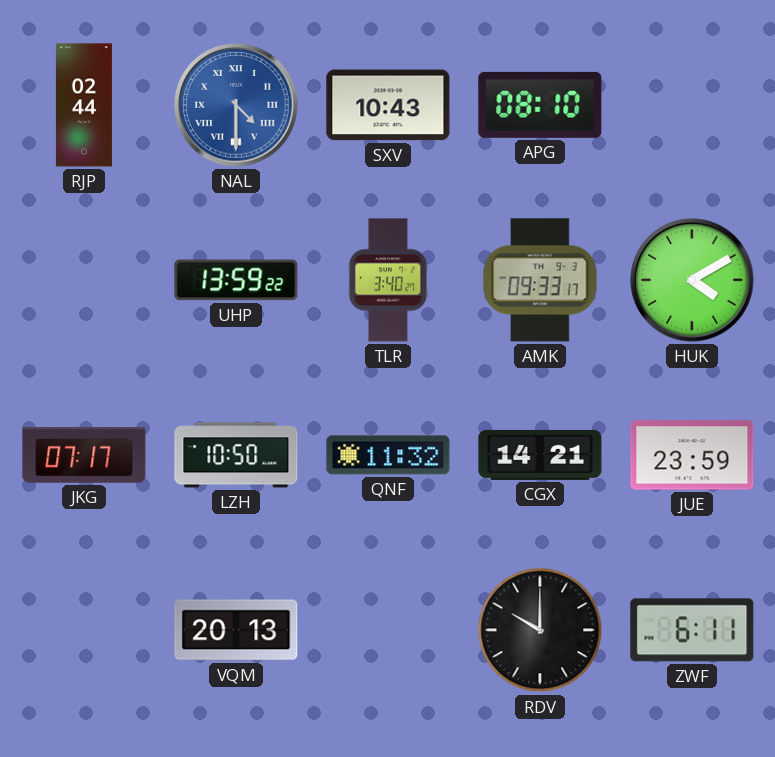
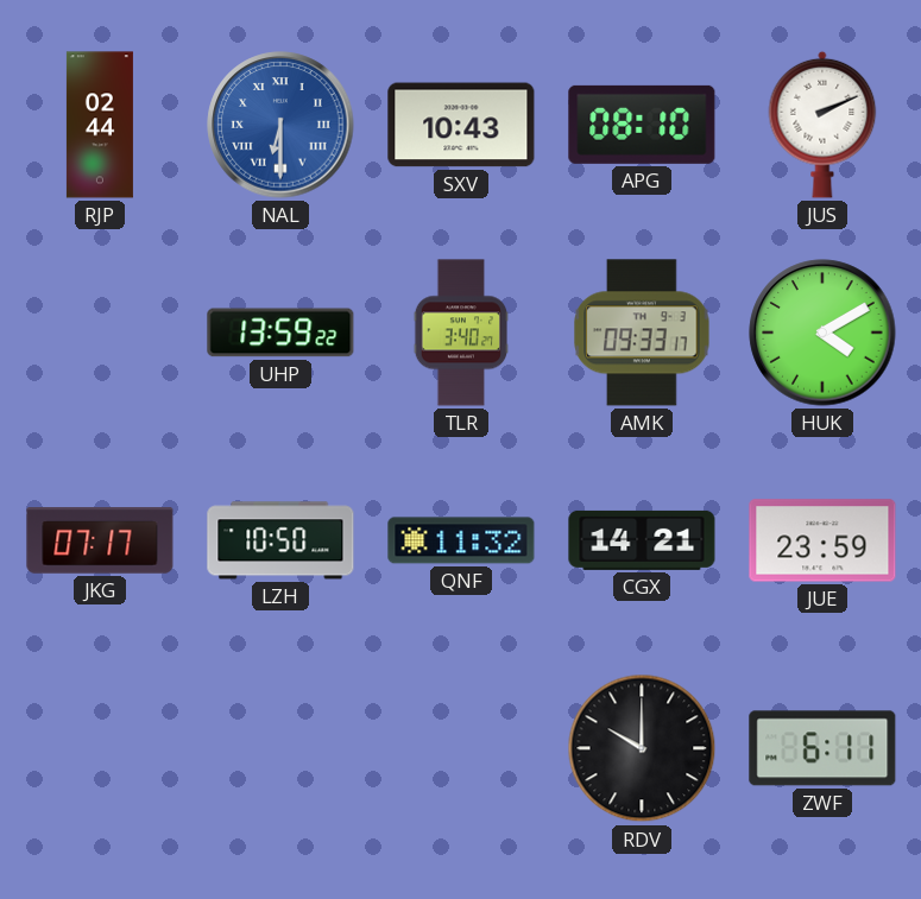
NAL: 4:30 -> 6:30 (280, 125)
JUS: none -> 2:11 (822, 125)
VQM: 20:13 -> none (236, 630)
